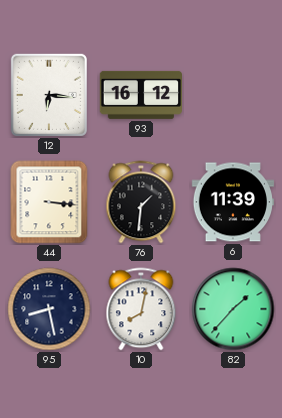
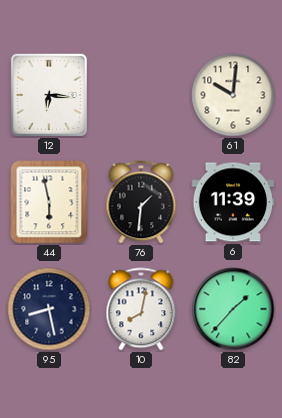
93: 16:12 -> none (140, 95)
61: none -> 10:01 (233, 95)
44: 3:16 -> 5:58 (49, 202)
